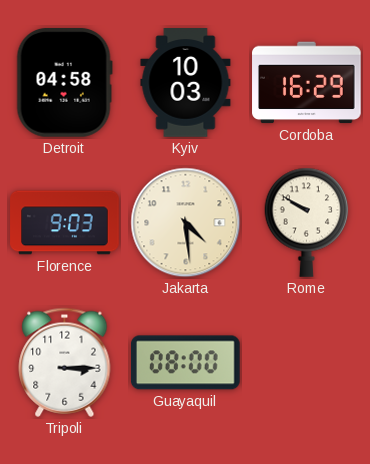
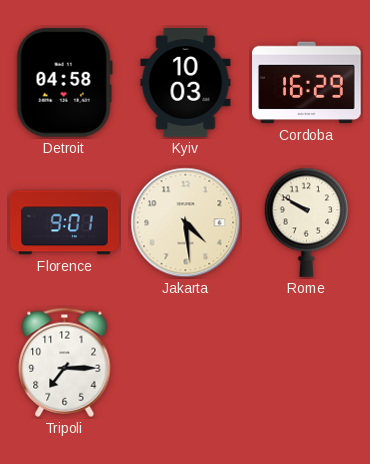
Florence: 9:03 -> 9:01 (65, 223)
Tripoli: 3:15 -> 7:15 (65, 362)
Guayaquil: 08:00 -> none (186, 363)
